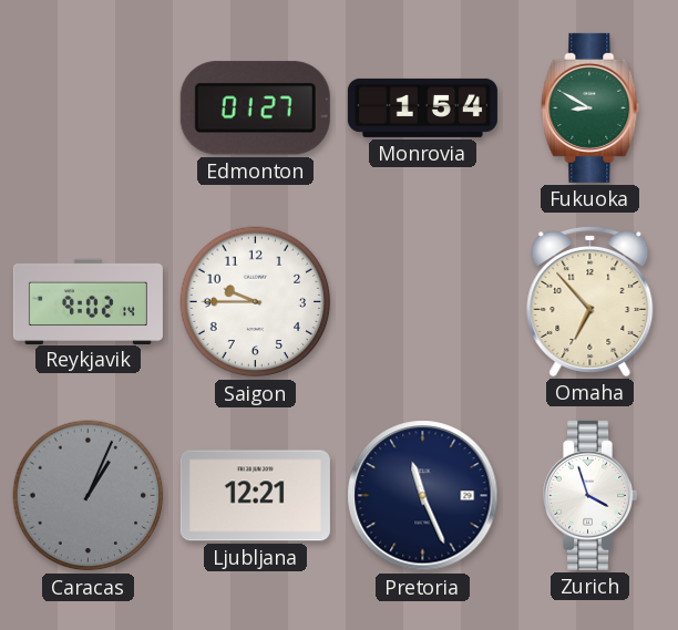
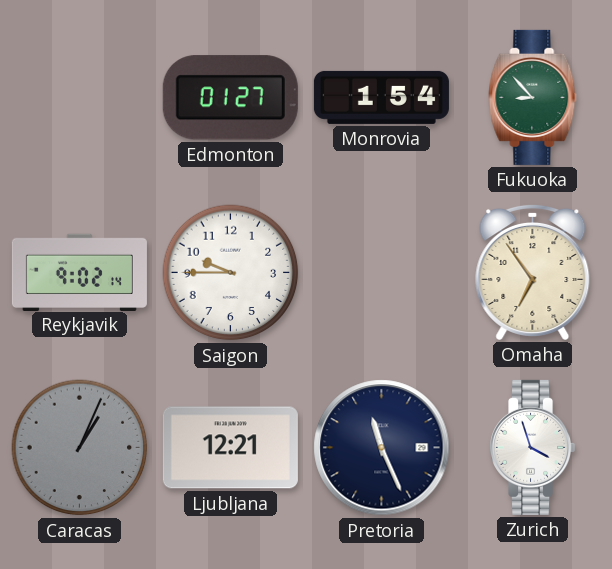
Fukuoka: 8:50 -> 8:53 (533, 97)
Omaha: 6:53 -> 6:54 (533, 272)
